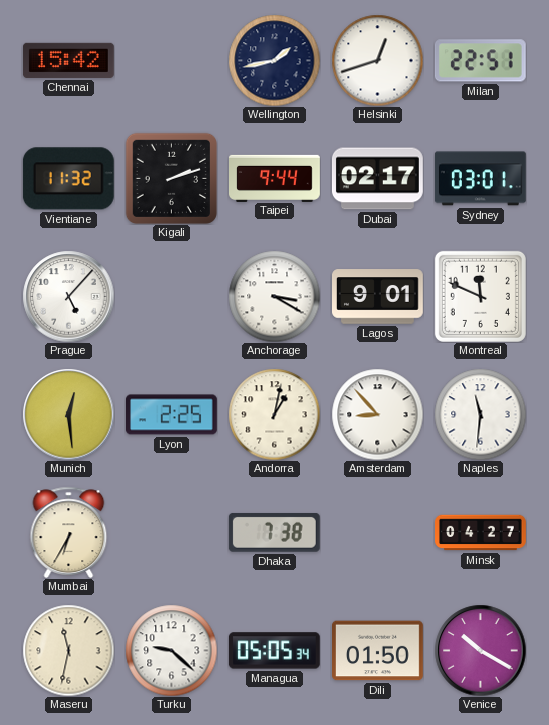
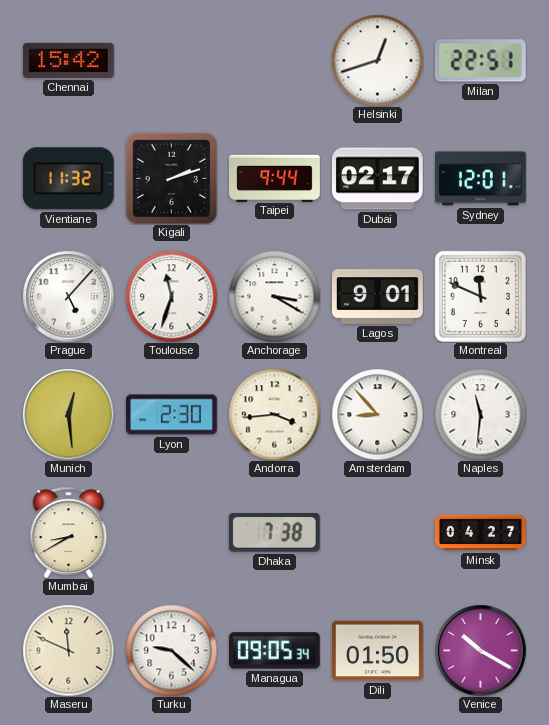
Wellington: 1:43 -> none (274, 60)
Sydney: 03:01 -> 12:01 (480, 179)
Toulouse: none -> 11:33 (171, 296)
Lyon: 2:25 -> 2:30 (172, 415)
Andorra: 1:02 -> 3:44 (274, 414)
Mumbai: 6:35 -> 8:40 (69, 532)
Maseru: 11:32 -> 11:49 (68, 650)
Managua: 05:05 -> 09:05 (274, 651)
